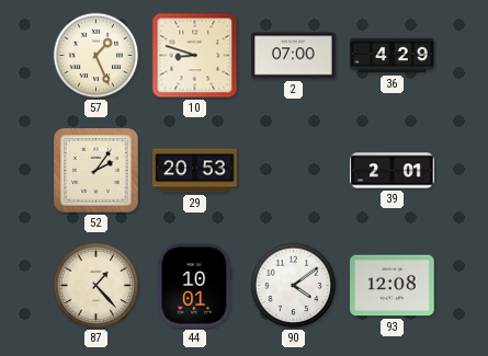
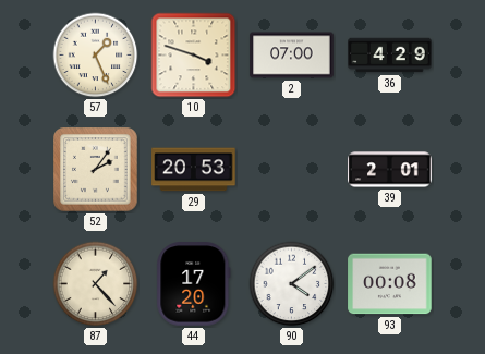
10: 8:48 -> 3:48 (194, 56)
44: 10:01 -> 17:20 (194, 284)
93: 12:08 -> 00:08 (390, 284)
